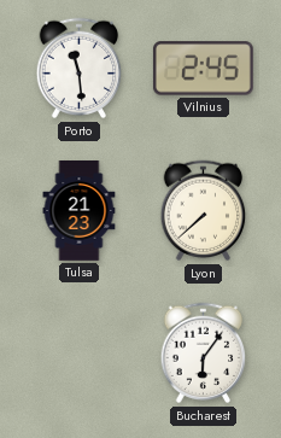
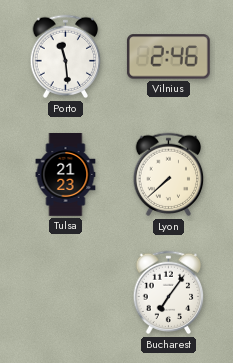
Vilnius: 2:45 -> 2:46 (169, 57)
Bucharest: 6:06 -> 7:06 (169, 293)
